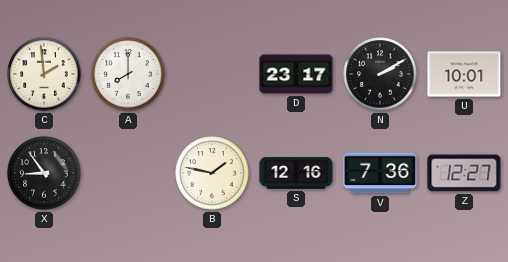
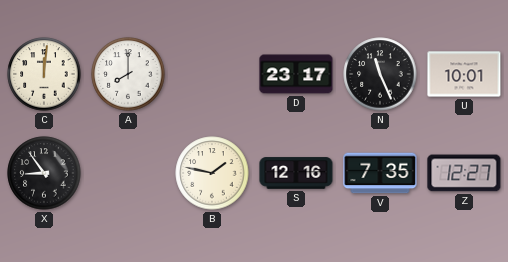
C: 1:59 -> 12:01 (44, 74)
N: 2:10 -> 11:26 (380, 74)
V: 7:36 -> 7:35 (380, 173)
